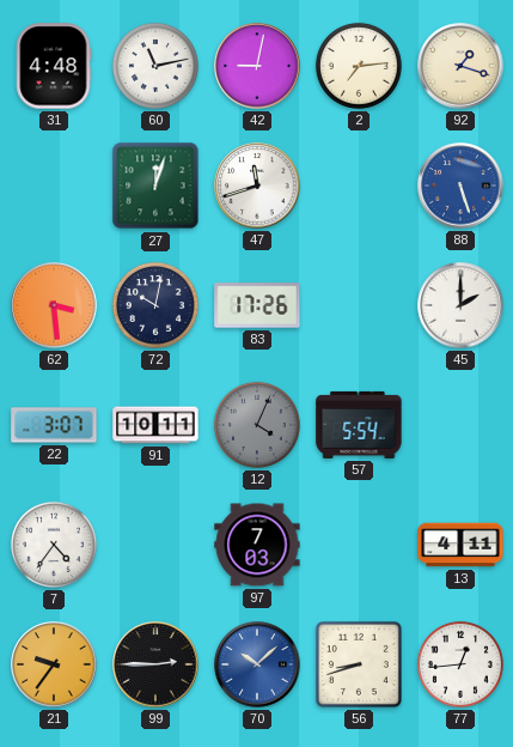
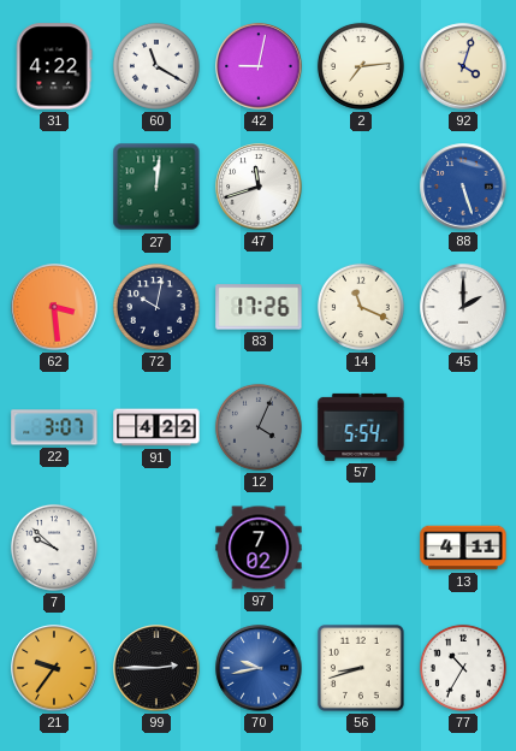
31: 4:48 -> 4:22 (54, 66)
60: 11:13 -> 11:20 (156, 66)
92: 1:18 -> 4:03 (463, 66)
27: 12:03 -> 12:01 (156, 187)
14: none -> 11:19 (361, 307)
91: 10:11 -> 4:22 (156, 427)
7: 4:36 -> 9:52 (54, 548)
97: 7:03 -> 7:02 (259, 548)
70: 10:08 -> 9:43 (259, 668)
77: 12:44 -> 10:35 (463, 668)
